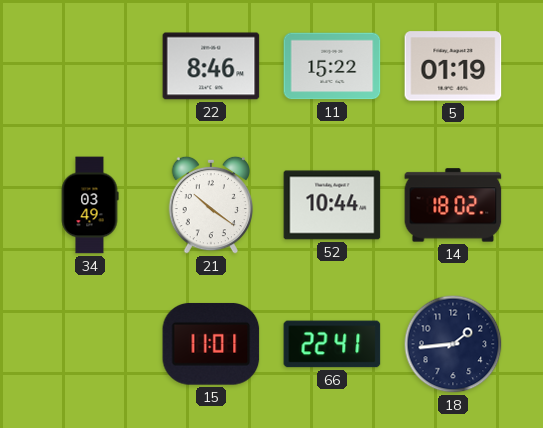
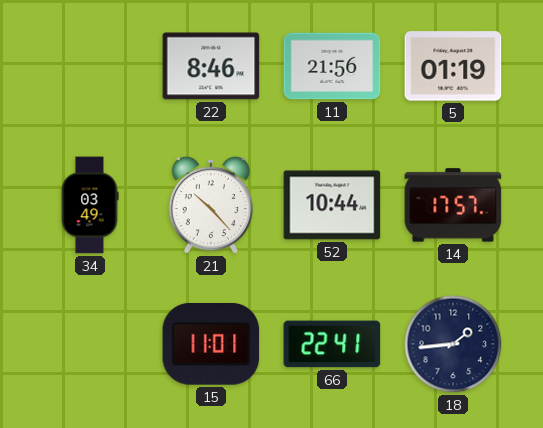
11: 15:22 -> 21:56 (332, 66)
21: 10:21 -> 10:23 (211, 205)
14: 18:02 -> 17:57 (453, 205)
